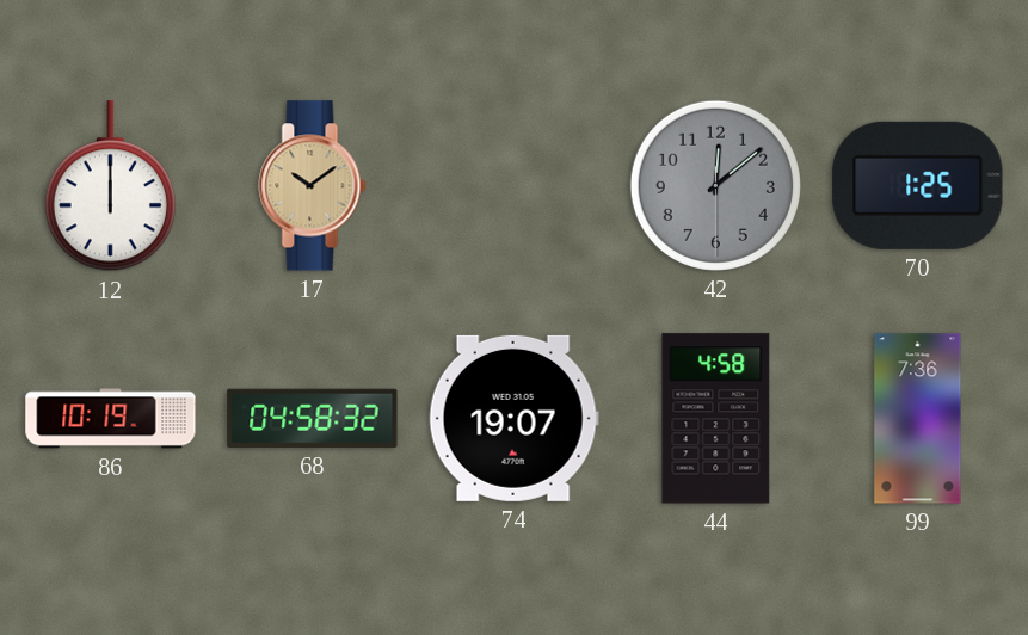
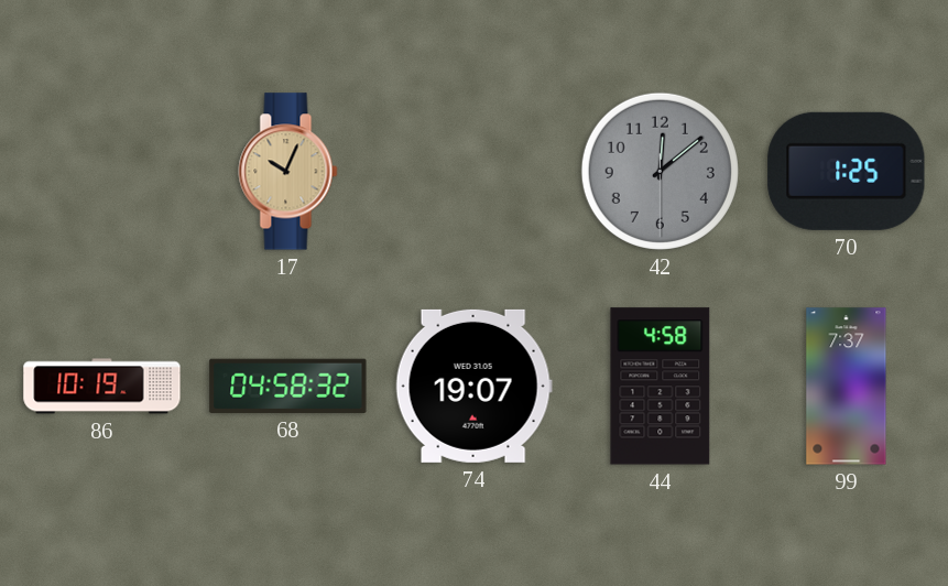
12: 12:00 -> none (110, 186)
17: 10:09 -> 10:04 (288, 172)
99: 7:36 -> 7:37 (847, 387)
